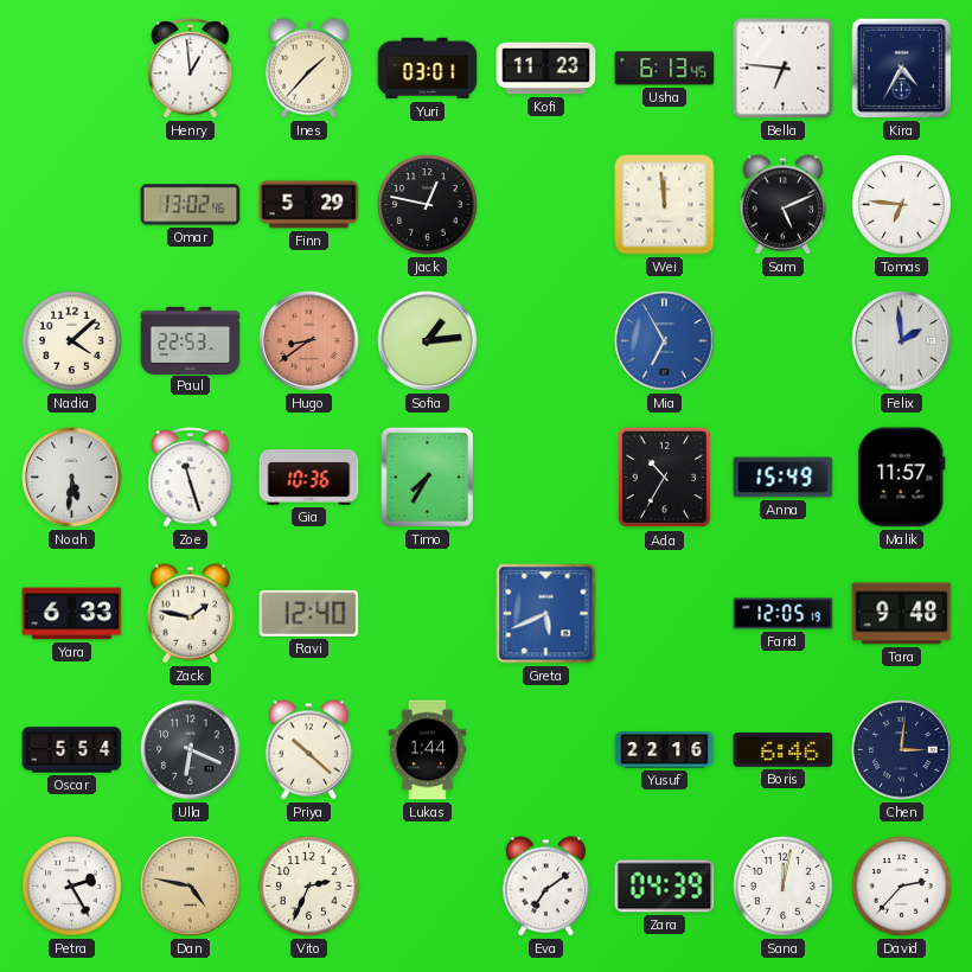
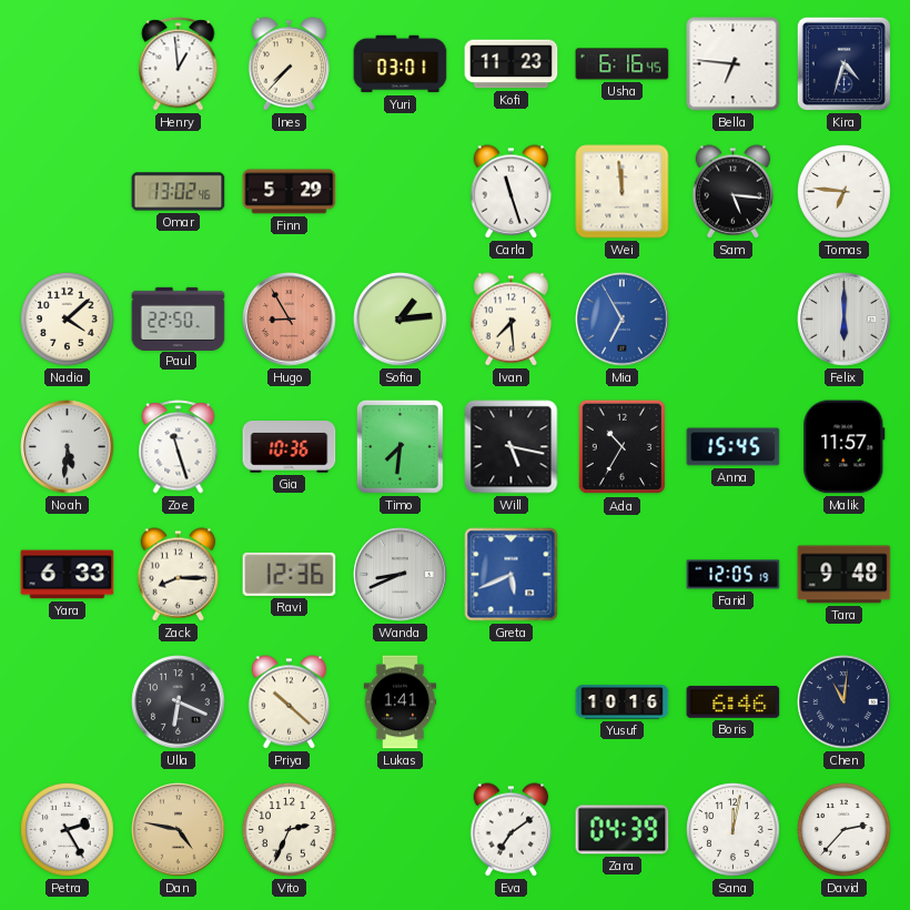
Ines: 1:37 -> 7:37 (290, 64)
Usha: 6:13 -> 6:16 (623, 64)
Kira: 4:35 -> 4:33 (843, 63)
Jack: 12:47 -> none (428, 205)
Carla: none -> 11:27 (512, 192)
Sam: 5:11 -> 5:16 (734, 192)
Paul: 22:53 -> 22:50 (179, 318)
Hugo: 8:39 -> 8:55 (290, 320)
Ivan: none -> 7:29 (512, 320)
Felix: 1:59 -> 6:00 (845, 320)
Timo: 7:35 -> 7:31 (400, 446)
Will: none -> 5:17 (512, 447)
Anna: 15:49 -> 15:45 (734, 447)
Zack: 1:47 -> 8:15 (179, 575)
Ravi: 12:40 -> 12:36 (290, 574)
Wanda: none -> 8:41 (401, 575)
Oscar: 5:54 -> none (72, 750)
Lukas: 1:44 -> 1:41 (401, 702)
Yusuf: 22:16 -> 10:16 (623, 702)
Chen: 3:01 -> 11:01 (845, 702)
